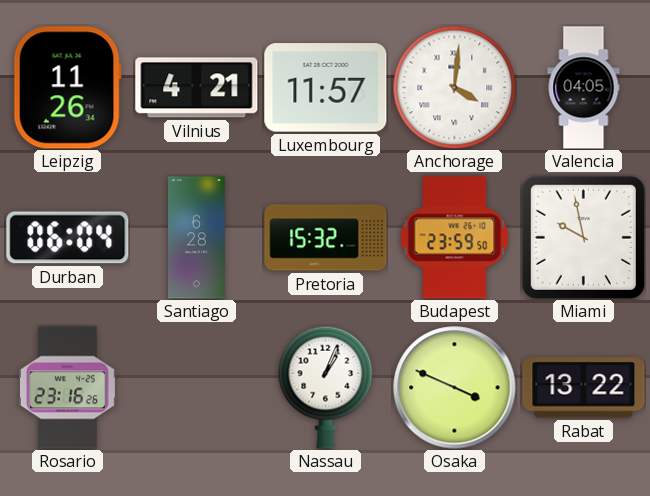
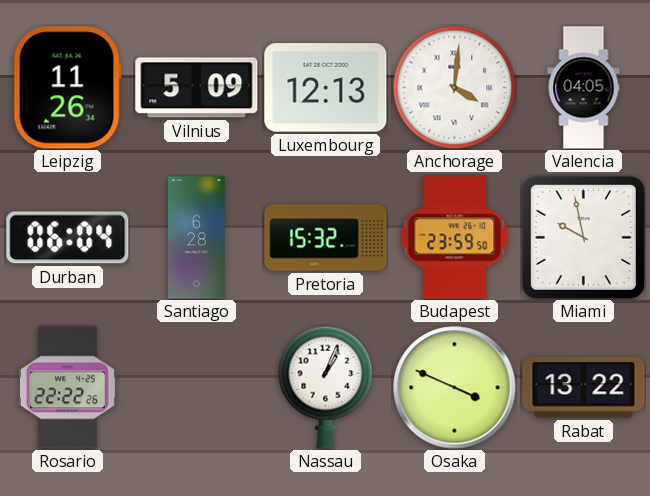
Vilnius: 4:21 -> 5:09 (197, 88)
Luxembourg: 11:57 -> 12:13 (326, 88)
Rosario: 23:16 -> 22:22 (67, 388)
